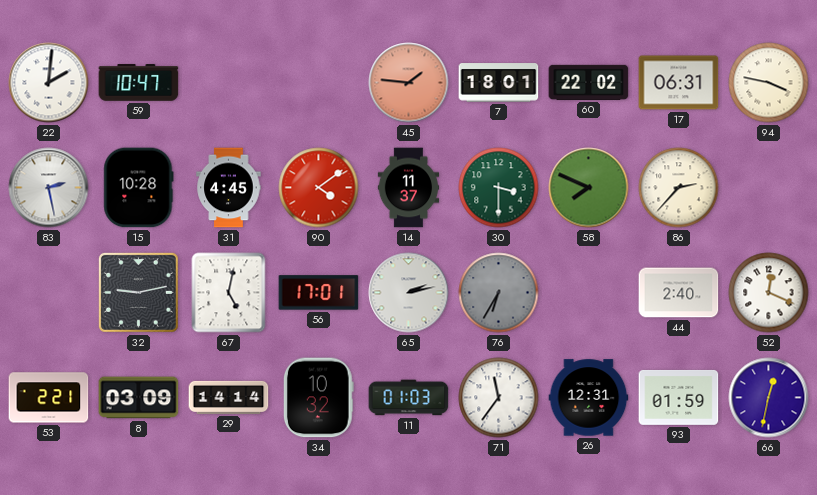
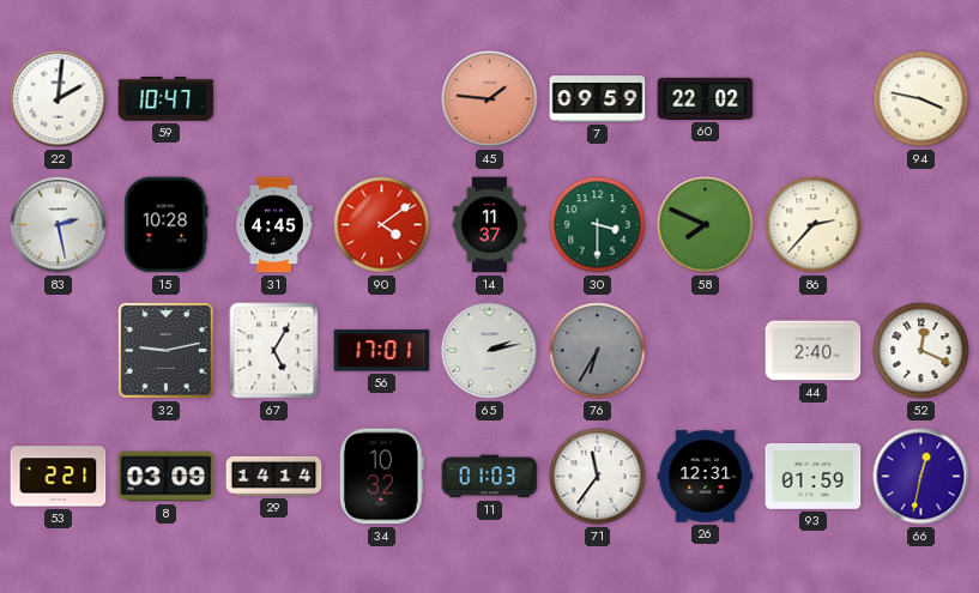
7: 18:01 -> 09:59 (598, 99)
17: 06:31 -> none (679, 83)
67: 5:02 -> 5:05 (274, 351)
